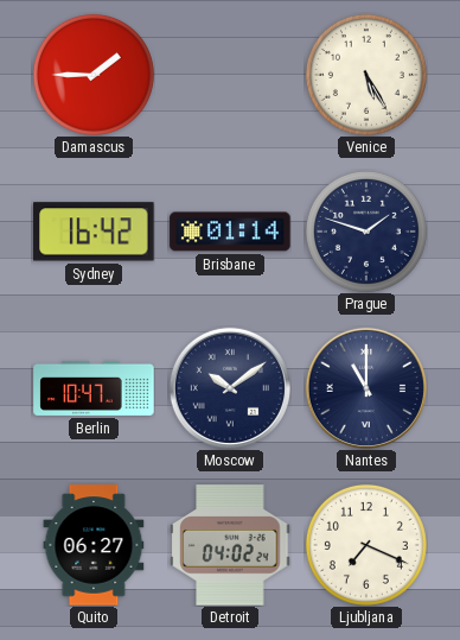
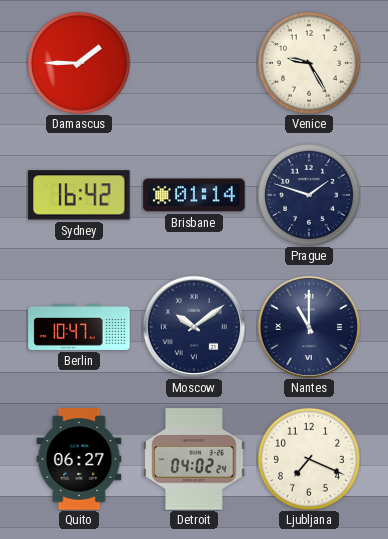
Venice: 5:25 -> 9:25 (309, 63)
